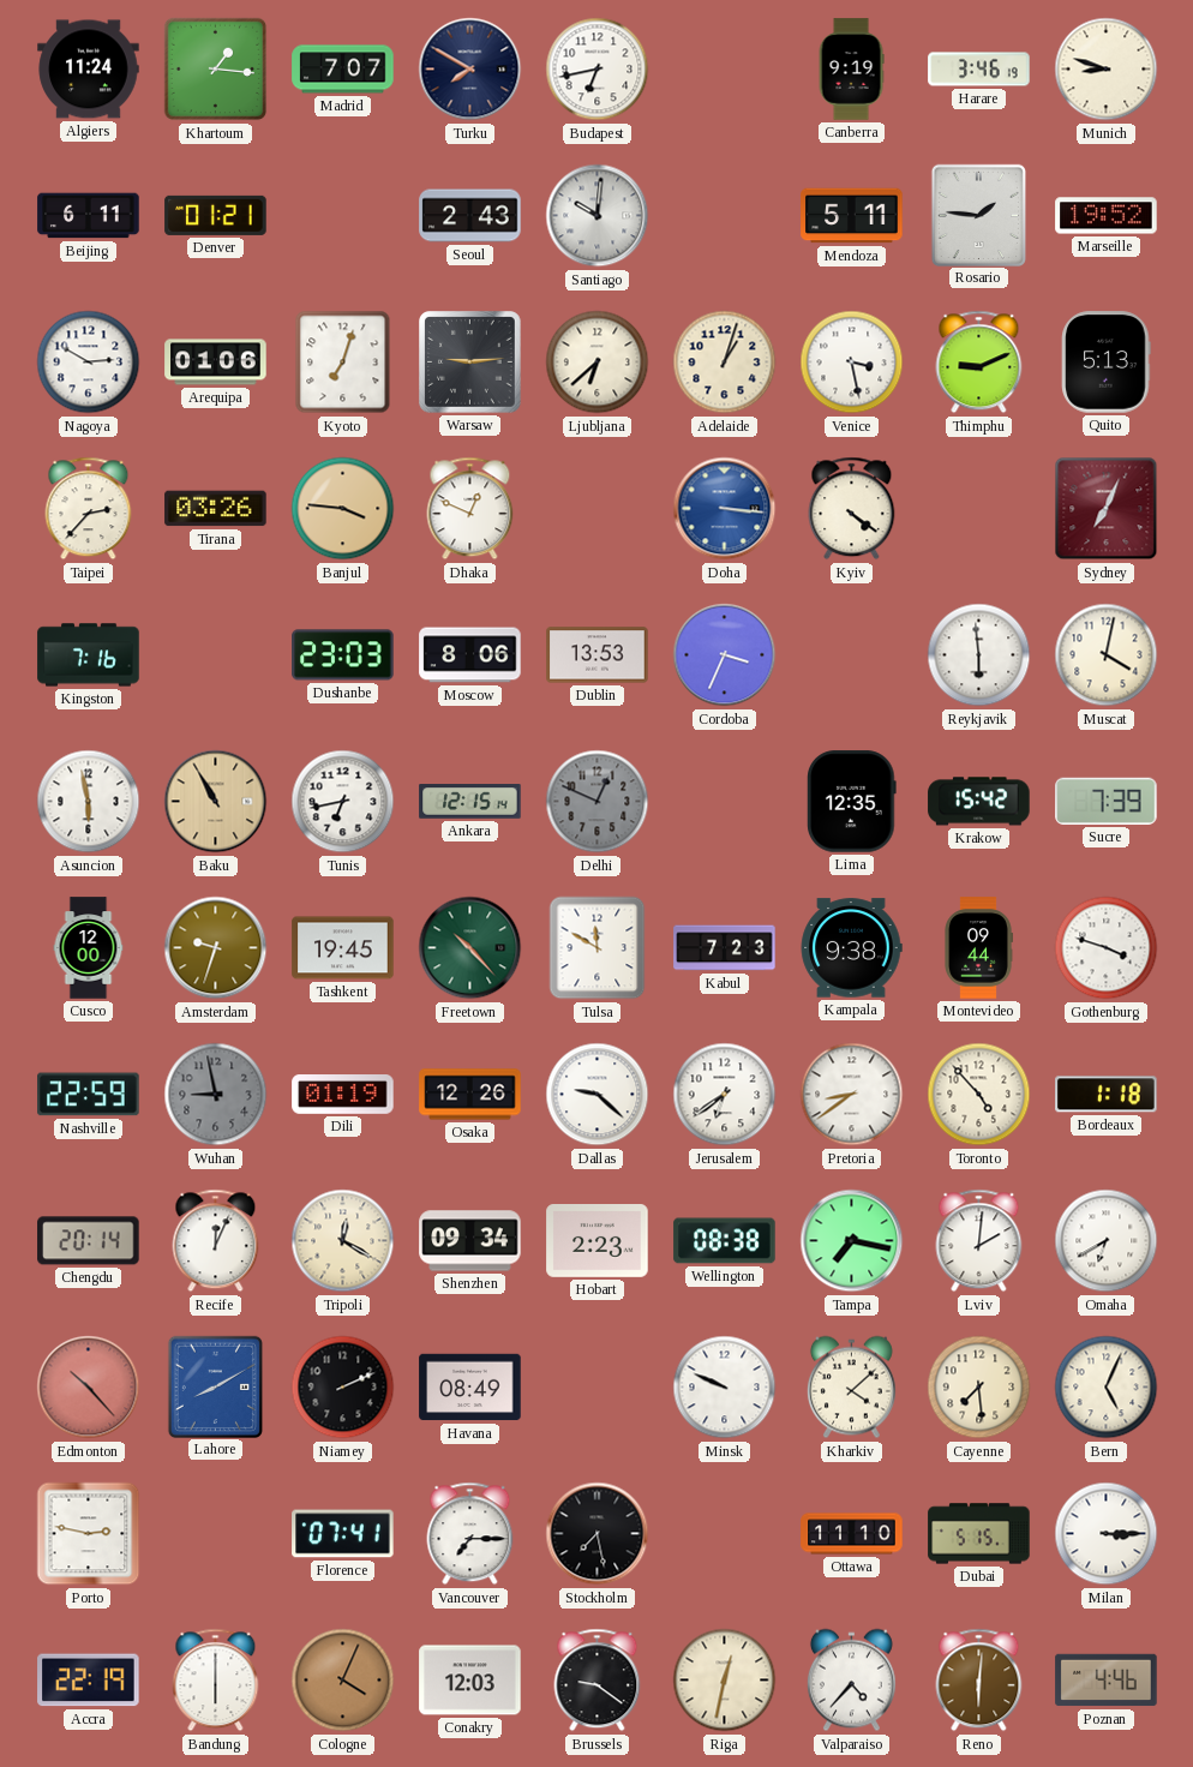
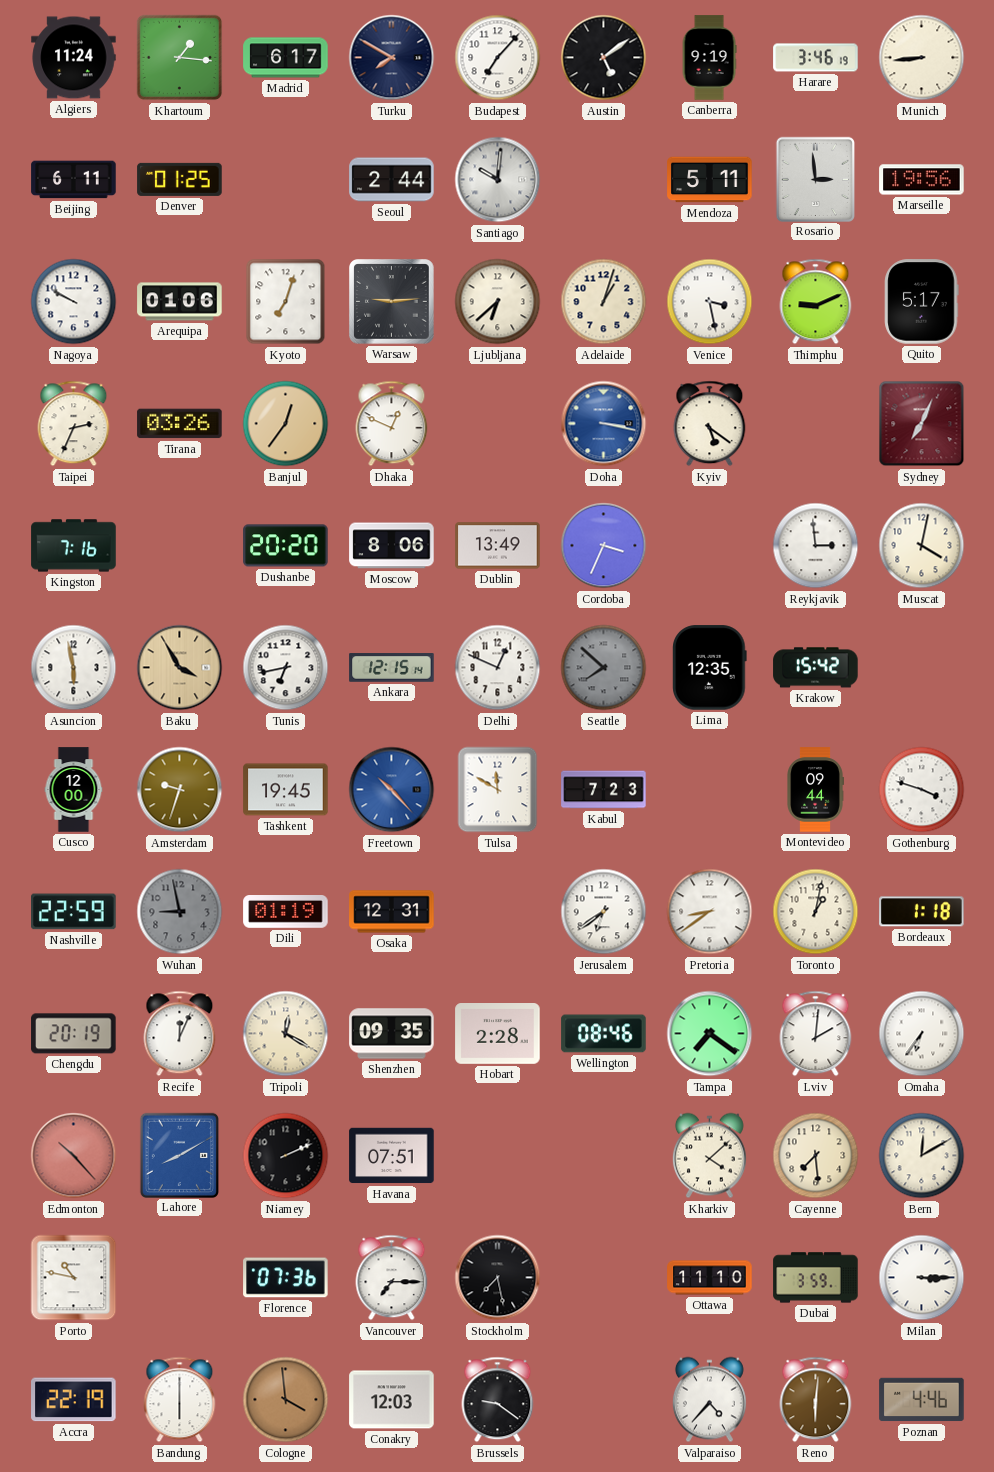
Madrid: 7:07 -> 6:17 (286, 58)
Budapest: 6:43 -> 7:07 (498, 58)
Austin: none -> 5:09 (604, 58)
Munich: 8:48 -> 8:44 (922, 58)
Denver: 01:21 -> 01:25 (180, 179)
Seoul: 2:43 -> 2:44 (392, 180)
Rosario: 1:46 -> 2:59 (815, 179)
Marseille: 19:52 -> 19:56 (922, 180)
Nagoya: 2:50 -> 9:50 (74, 302)
Quito: 5:13 -> 5:17 (922, 302)
Taipei: 2:37 -> 2:34 (74, 424)
Banjul: 3:46 -> 12:36 (286, 424)
Doha: 3:16 -> 3:17 (604, 424)
Kyiv: 4:21 -> 5:21 (710, 424)
Dushanbe: 23:03 -> 20:20 (286, 546)
Dublin: 13:53 -> 13:49 (498, 546)
Reykjavik: 5:59 -> 2:59 (816, 546)
Baku: 10:55 -> 3:55 (180, 668)
Delhi dial: grey -> white (498, 668)
Seattle: none -> 7:52 (604, 668)
Sucre: 7:39 -> none (1107, 801)
Freetown dial: green -> blue (392, 790)
Kampala: 9:38 -> none (851, 948)
Osaka: 12:26 -> 12:31 (392, 912)
Dallas: 9:22 -> none (598, 1095)
Toronto: 4:53 -> 1:02 (816, 912)
Chengdu: 20:14 -> 20:19 (74, 1034)
Shenzhen: 09:34 -> 09:35 (392, 1034)
Hobart: 2:23 -> 2:28 (498, 1034)
Wellington: 08:38 -> 08:46 (604, 1034)
Tampa: 7:17 -> 7:21 (710, 1034)
Omaha: 6:40 -> 6:36 (922, 1034)
Havana: 08:49 -> 07:51 (392, 1156)
Minsk: 9:49 -> none (725, 1388)
Bern: 5:04 -> 12:10 (922, 1156)
Porto: 2:47 -> 10:47 (74, 1278)
Florence: 07:41 -> 07:36 (286, 1278)
Dubai: 5:15 -> 3:59 (816, 1278)
Cologne: 4:04 -> 3:59 (286, 1400)
Riga: 12:32 -> none (725, 1681)
